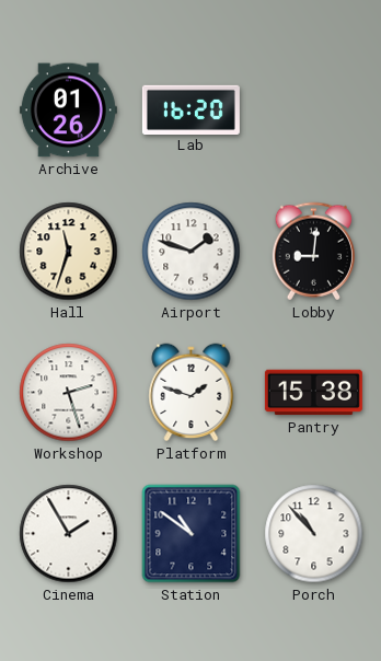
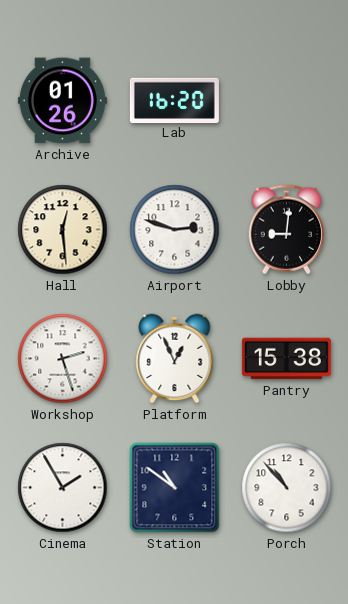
Hall: 11:33 -> 12:29 (63, 230)
Airport: 1:48 -> 2:48 (175, 230)
Platform: 1:48 -> 12:56 (175, 359)
